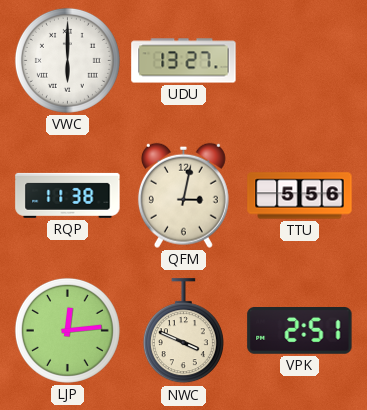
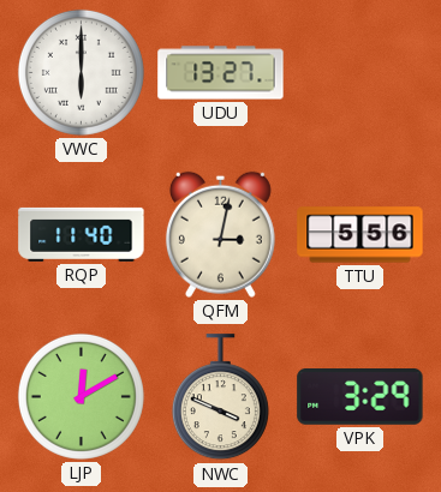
RQP: 11:38 -> 11:40 (82, 234)
LJP: 12:14 -> 12:10 (81, 396)
VPK: 2:51 -> 3:29 (360, 397)
